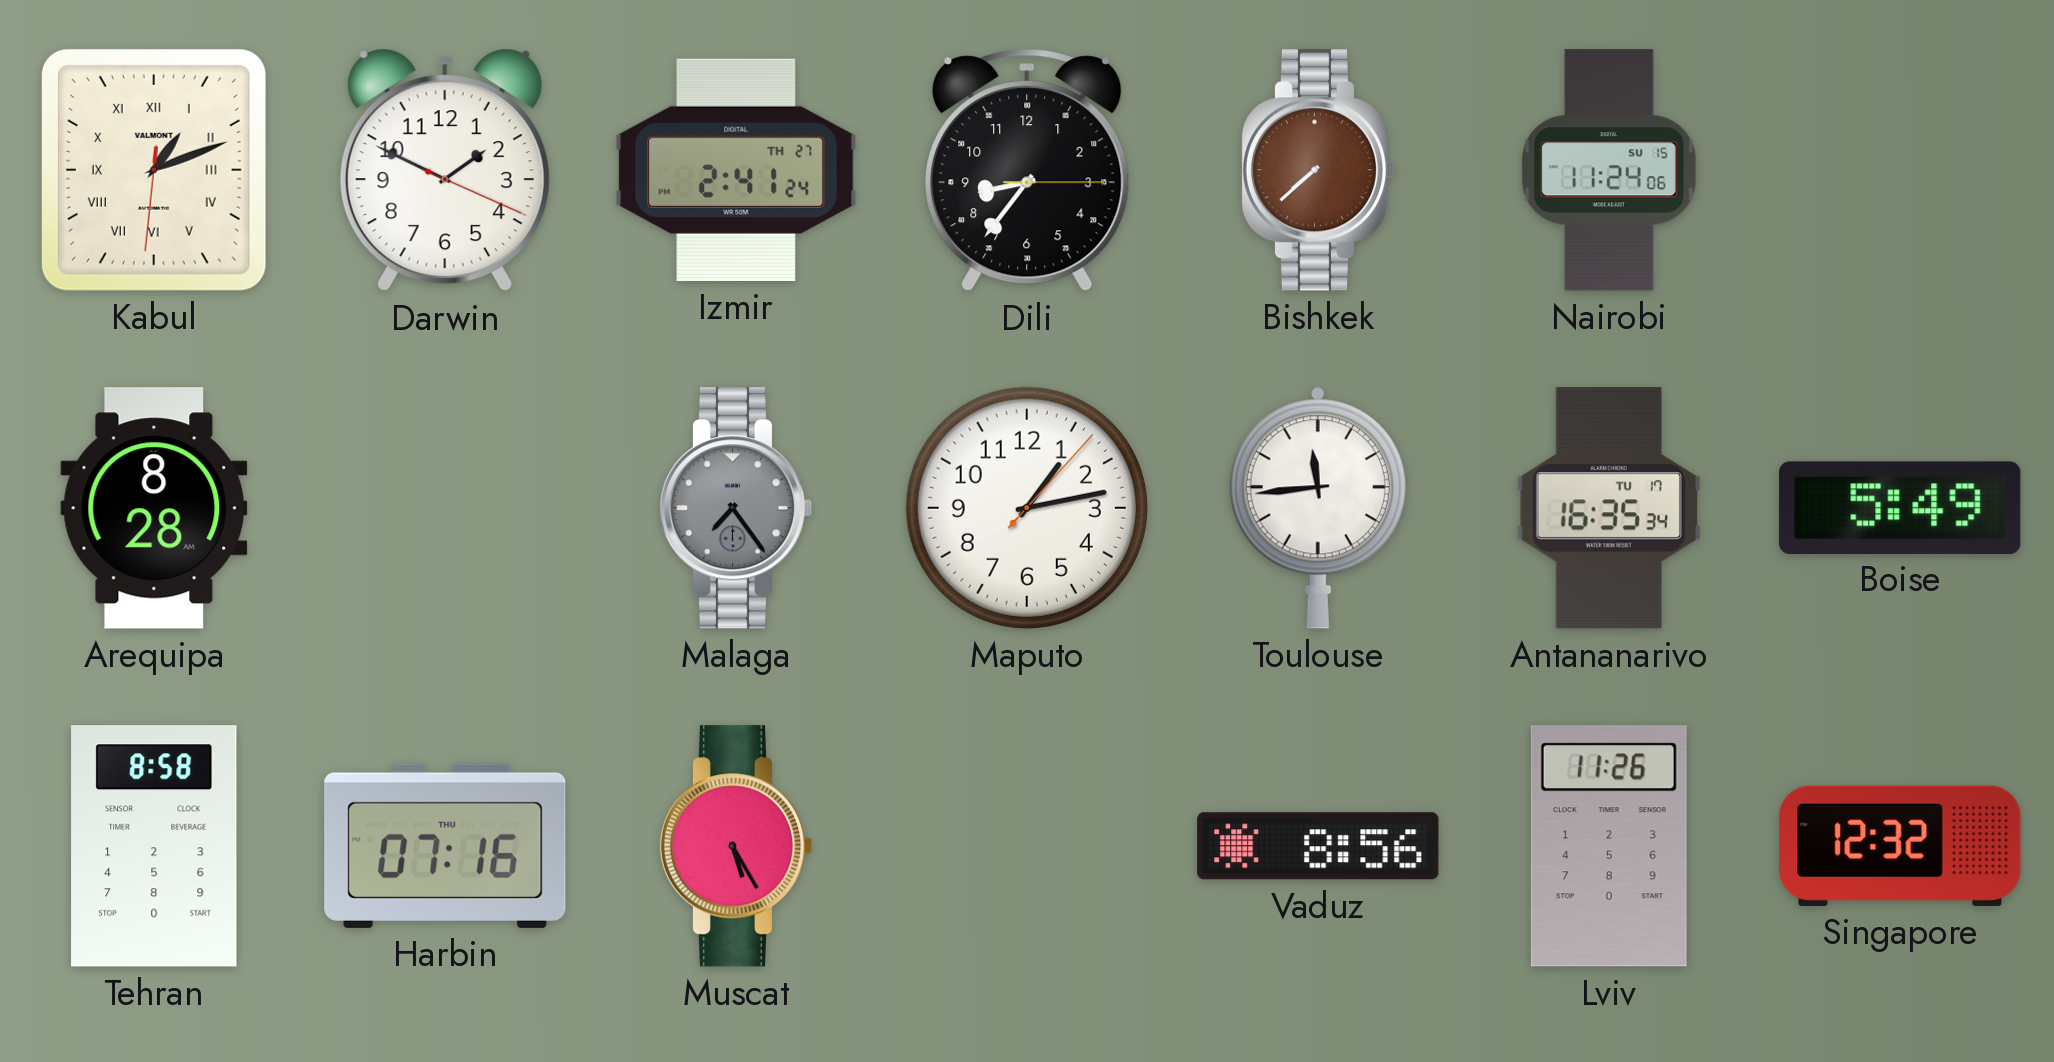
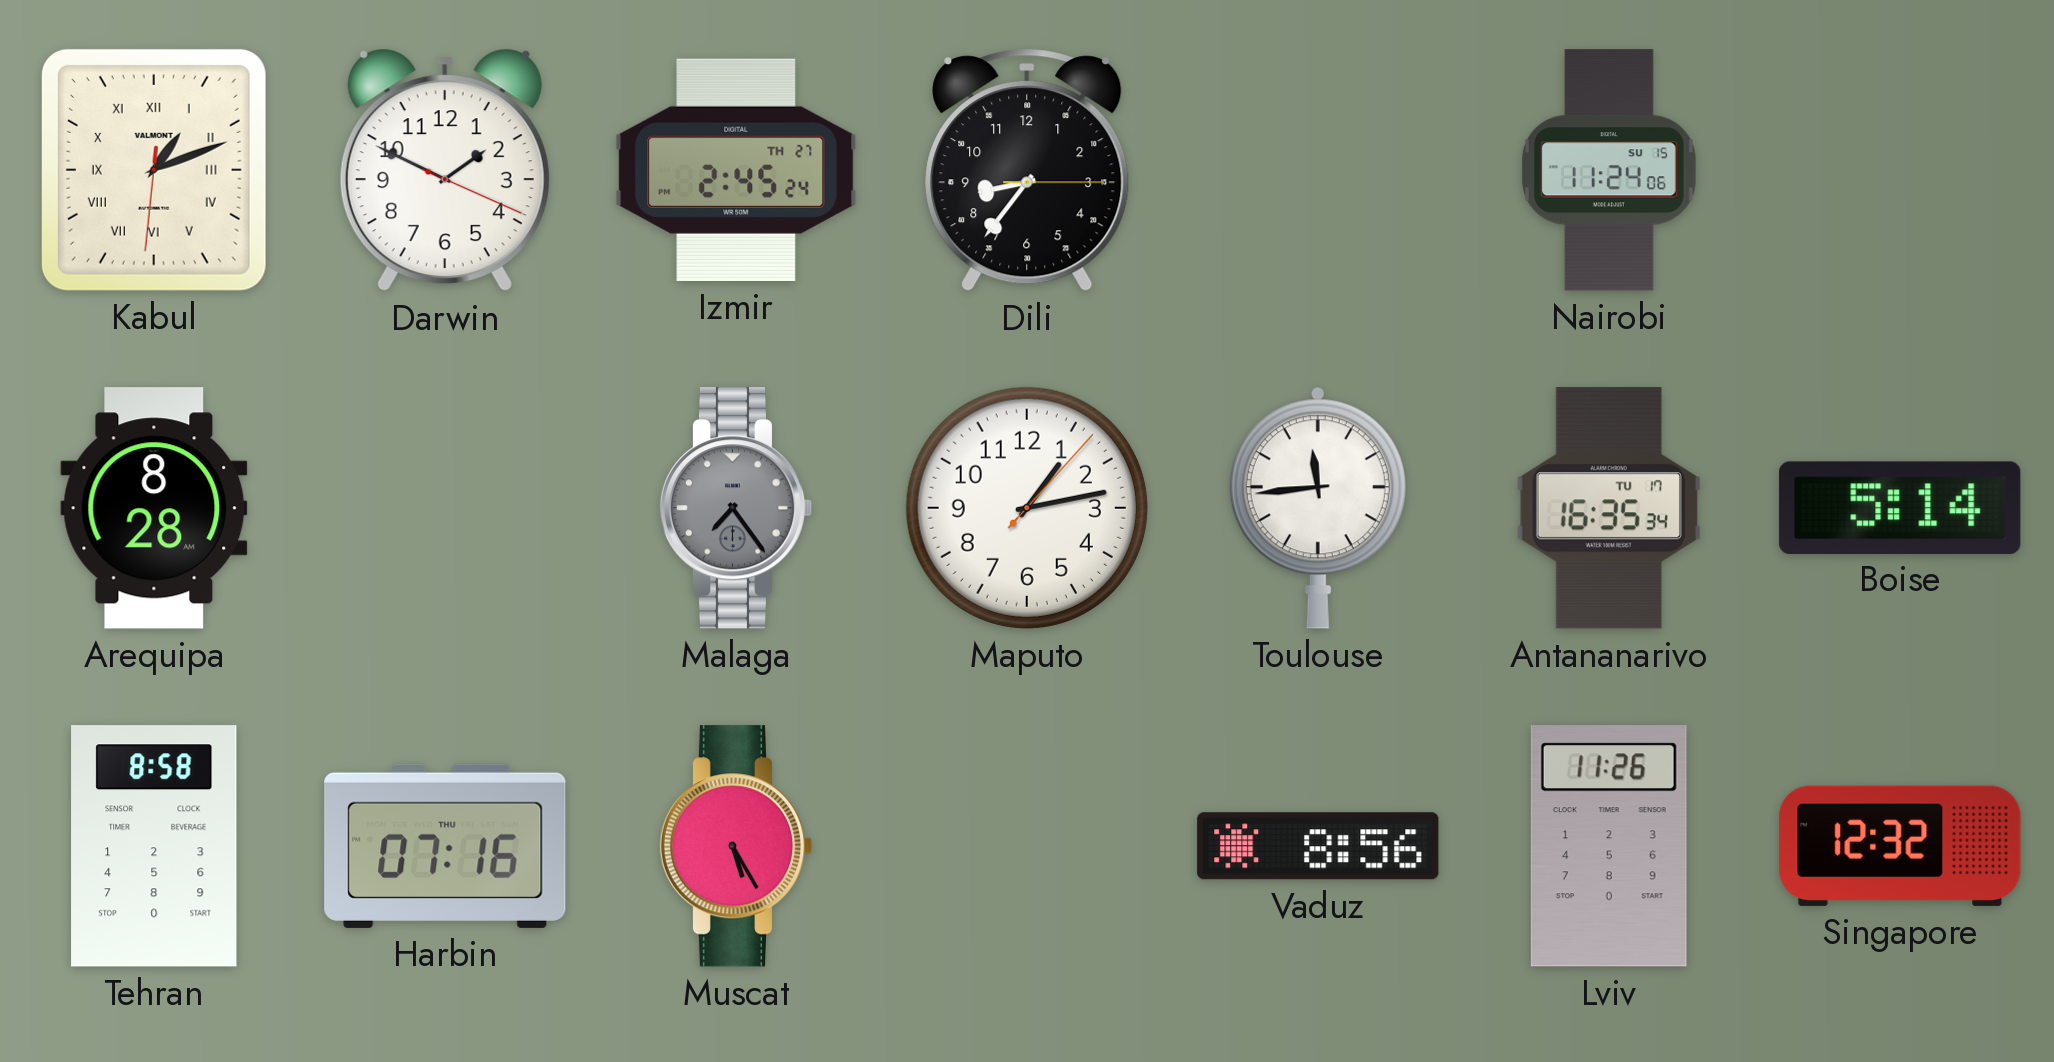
Izmir: 2:41 -> 2:45 (736, 170)
Bishkek: 7:38 -> none (1318, 170)
Boise: 5:49 -> 5:14 (1900, 507)
